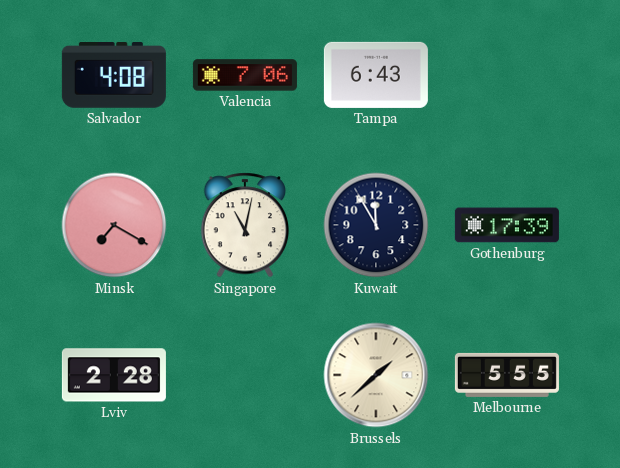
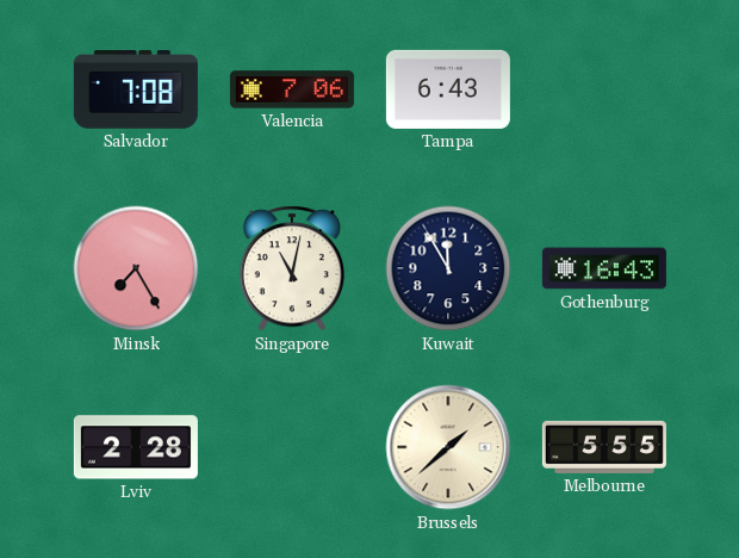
Salvador: 4:08 -> 7:08 (136, 91)
Minsk: 7:20 -> 7:25 (136, 268)
Gothenburg: 17:39 -> 16:43 (604, 268)
